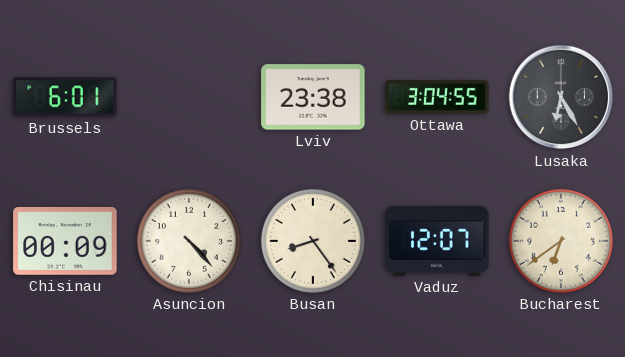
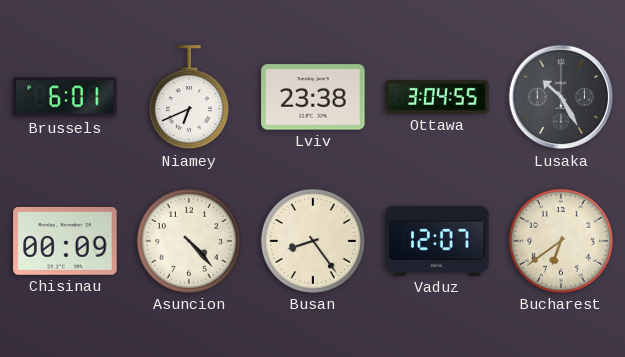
Niamey: none -> 6:41 (189, 98)
Lusaka: 6:25 -> 10:25 (561, 97)
